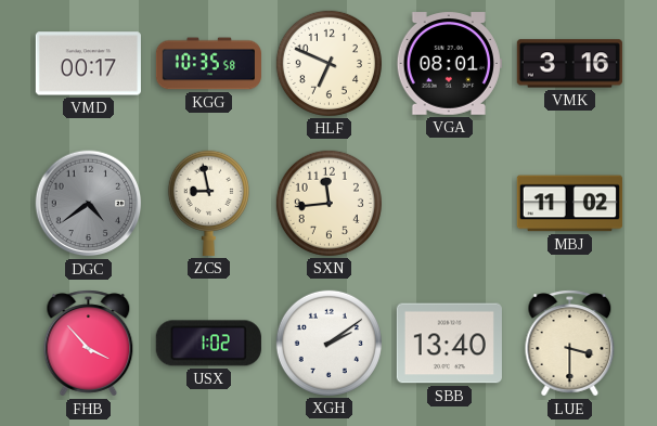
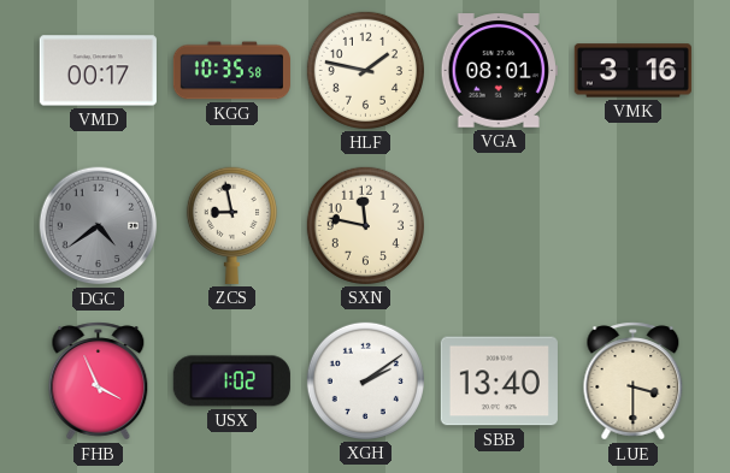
HLF: 6:49 -> 1:47 (365, 70)
SXN: 11:44 -> 11:47 (365, 225)
MBJ: 11:02 -> none (569, 204)
FHB: 3:53 -> 3:56 (99, 382)
